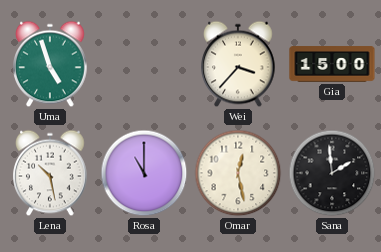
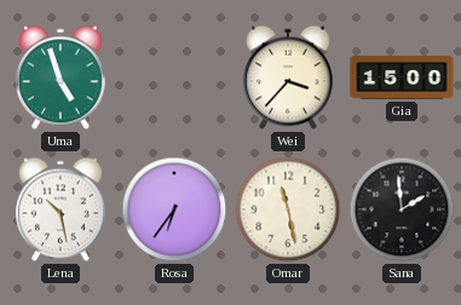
Rosa: 11:00 -> 6:36 (174, 209)
Omar: 12:28 -> 11:28 (288, 209)
